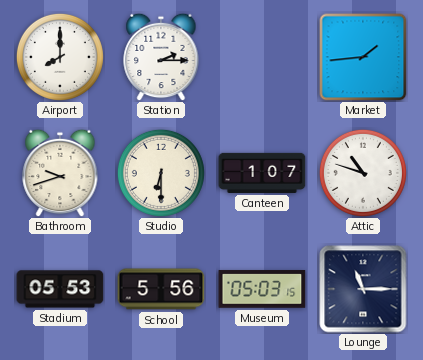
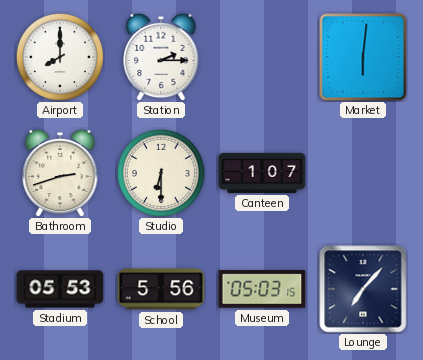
Market: 1:44 -> 6:01 (363, 57)
Bathroom: 9:42 -> 2:42 (60, 173)
Attic: 10:48 -> none (363, 173)
Lounge: 11:15 -> 7:07 (363, 289)
